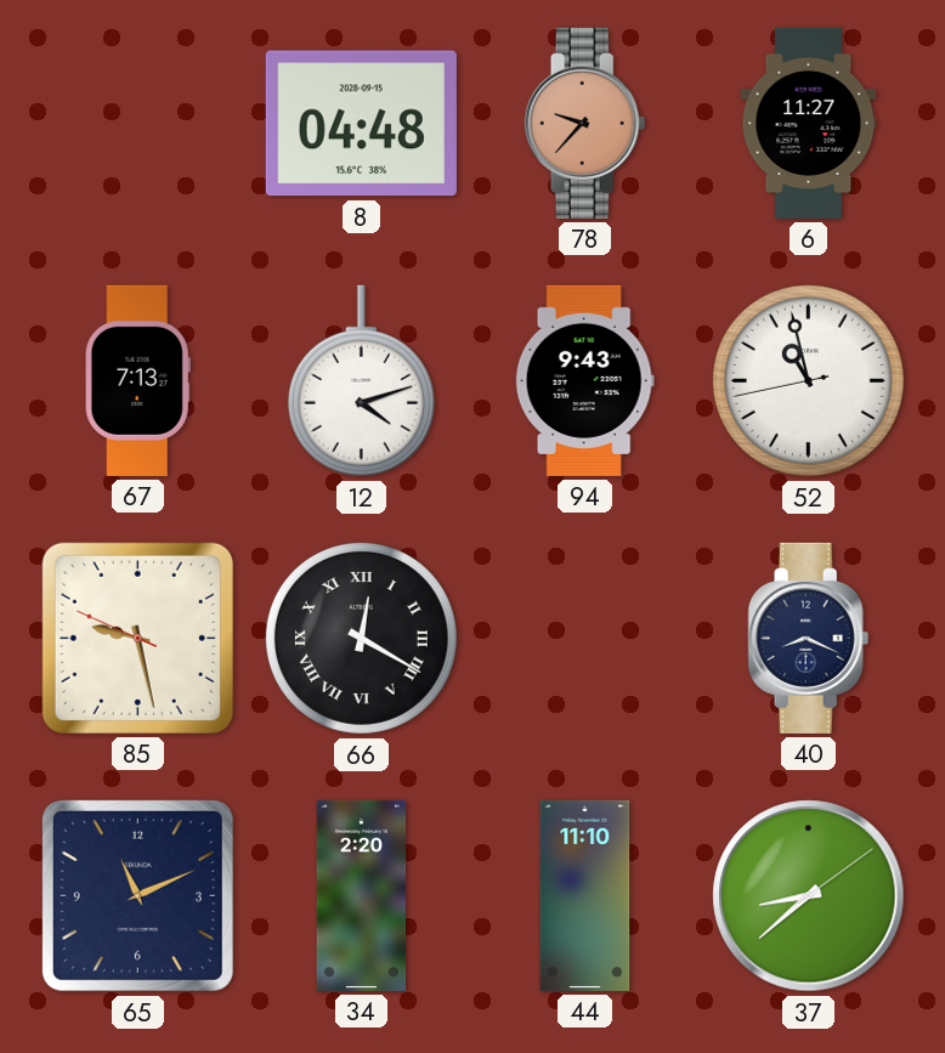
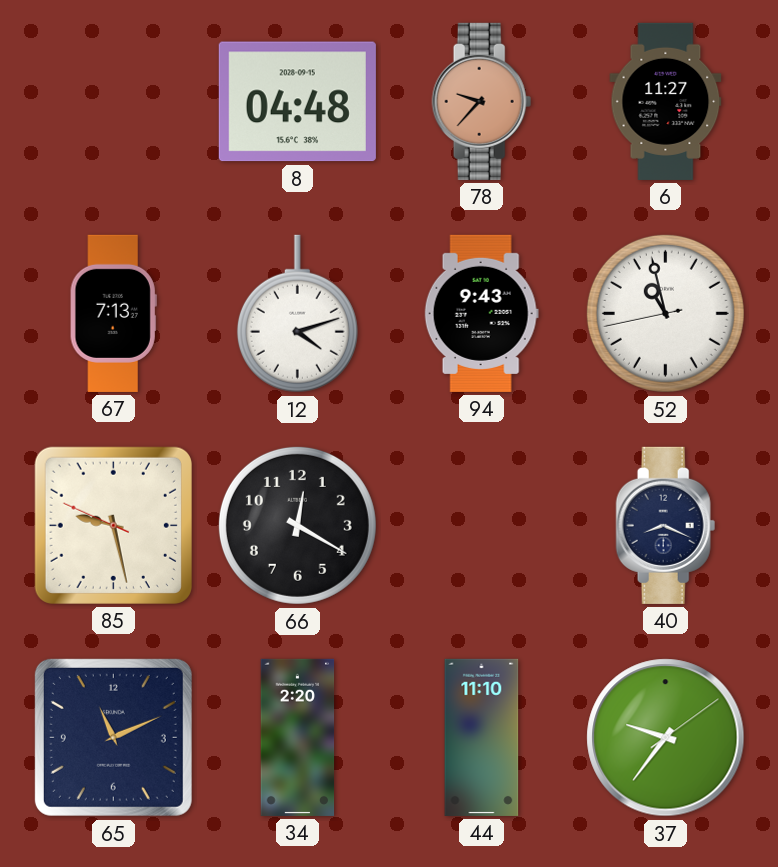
66 numerals: Roman -> Arabic (297, 525)
37: 8:38 -> 9:36 (666, 738)
